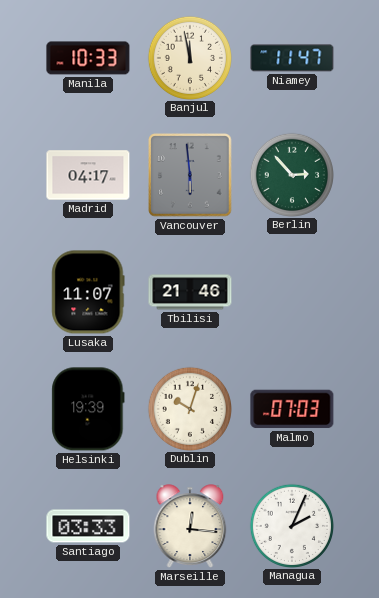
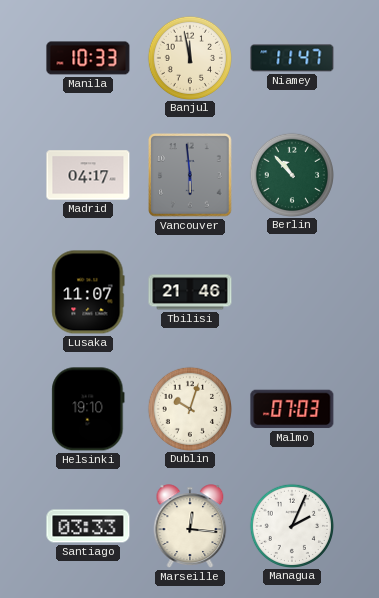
Berlin: 2:53 -> 10:53 (291, 174)
Helsinki: 19:39 -> 19:10 (88, 409)
